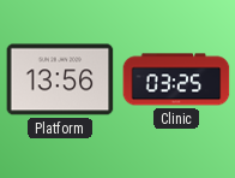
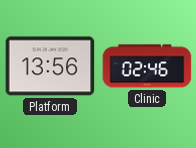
Clinic: 03:25 -> 02:46 (147, 66)
